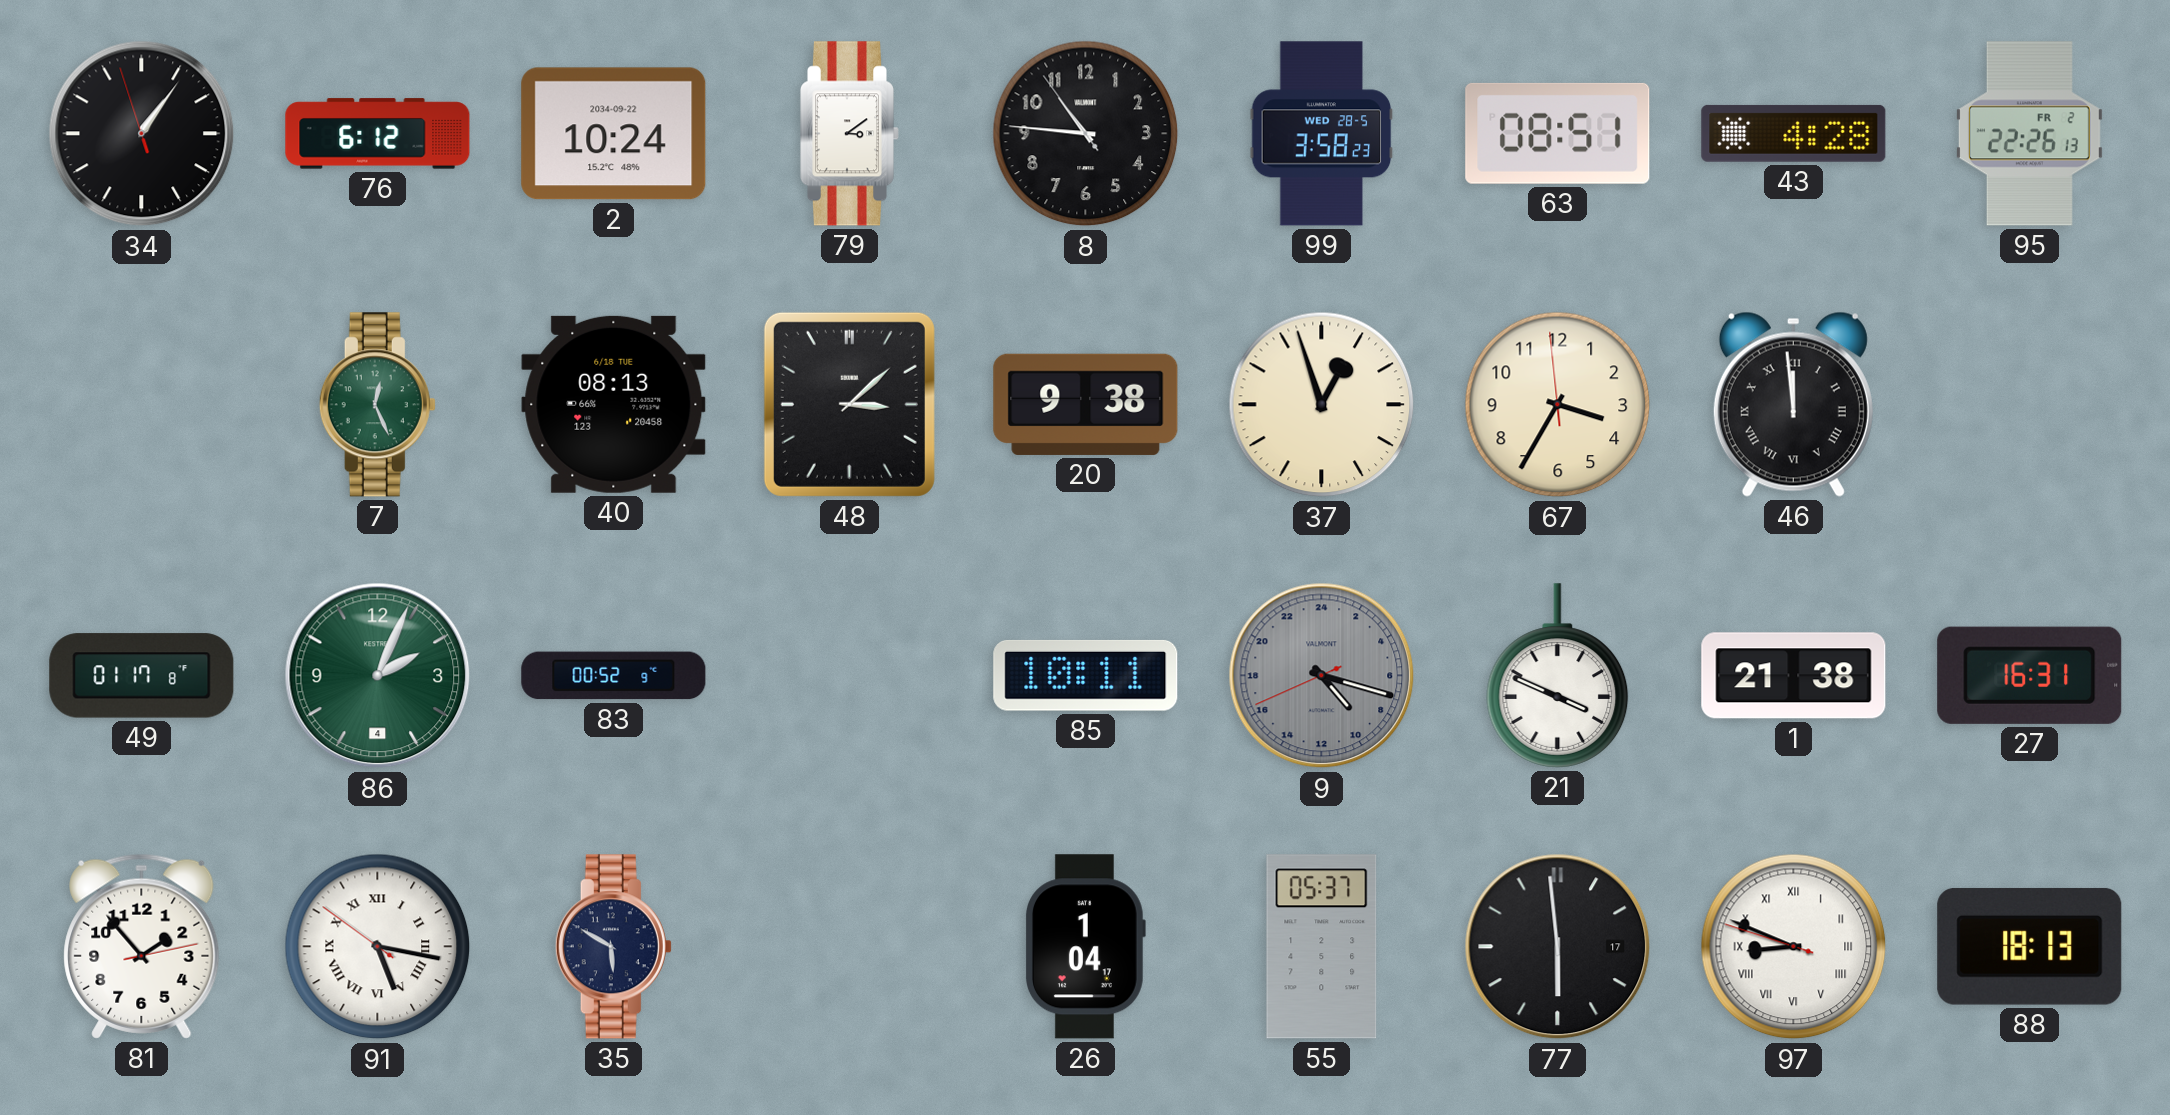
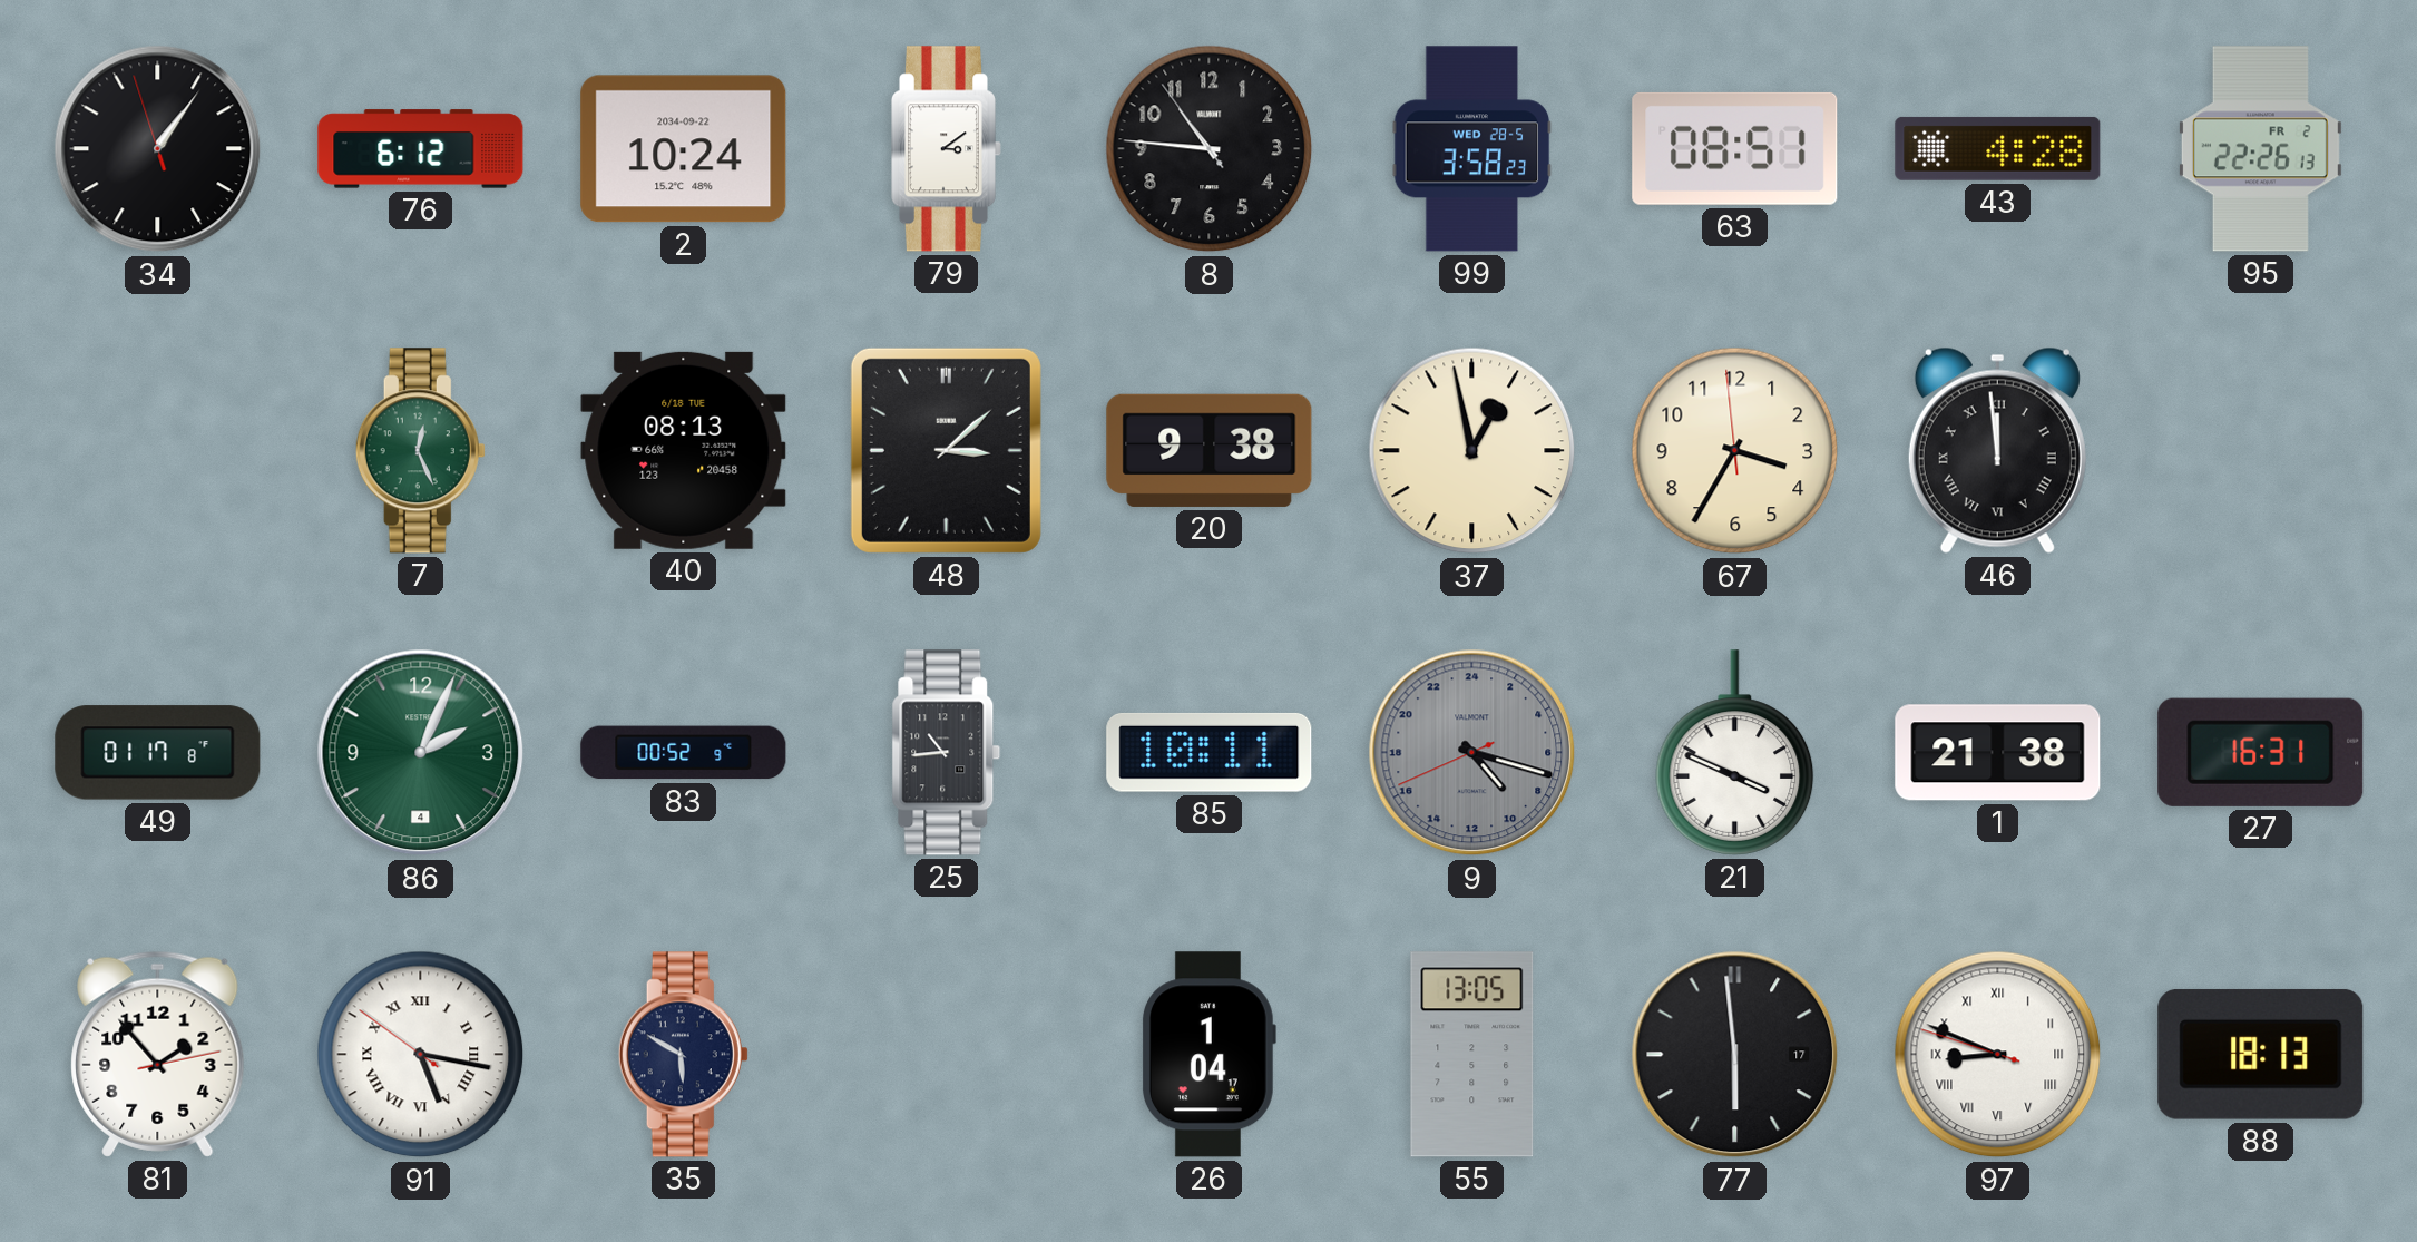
37: 12:57 -> 12:58 (1472, 451)
25: none -> 10:44 (947, 753)
55: 05:37 -> 13:05 (1472, 1055)
